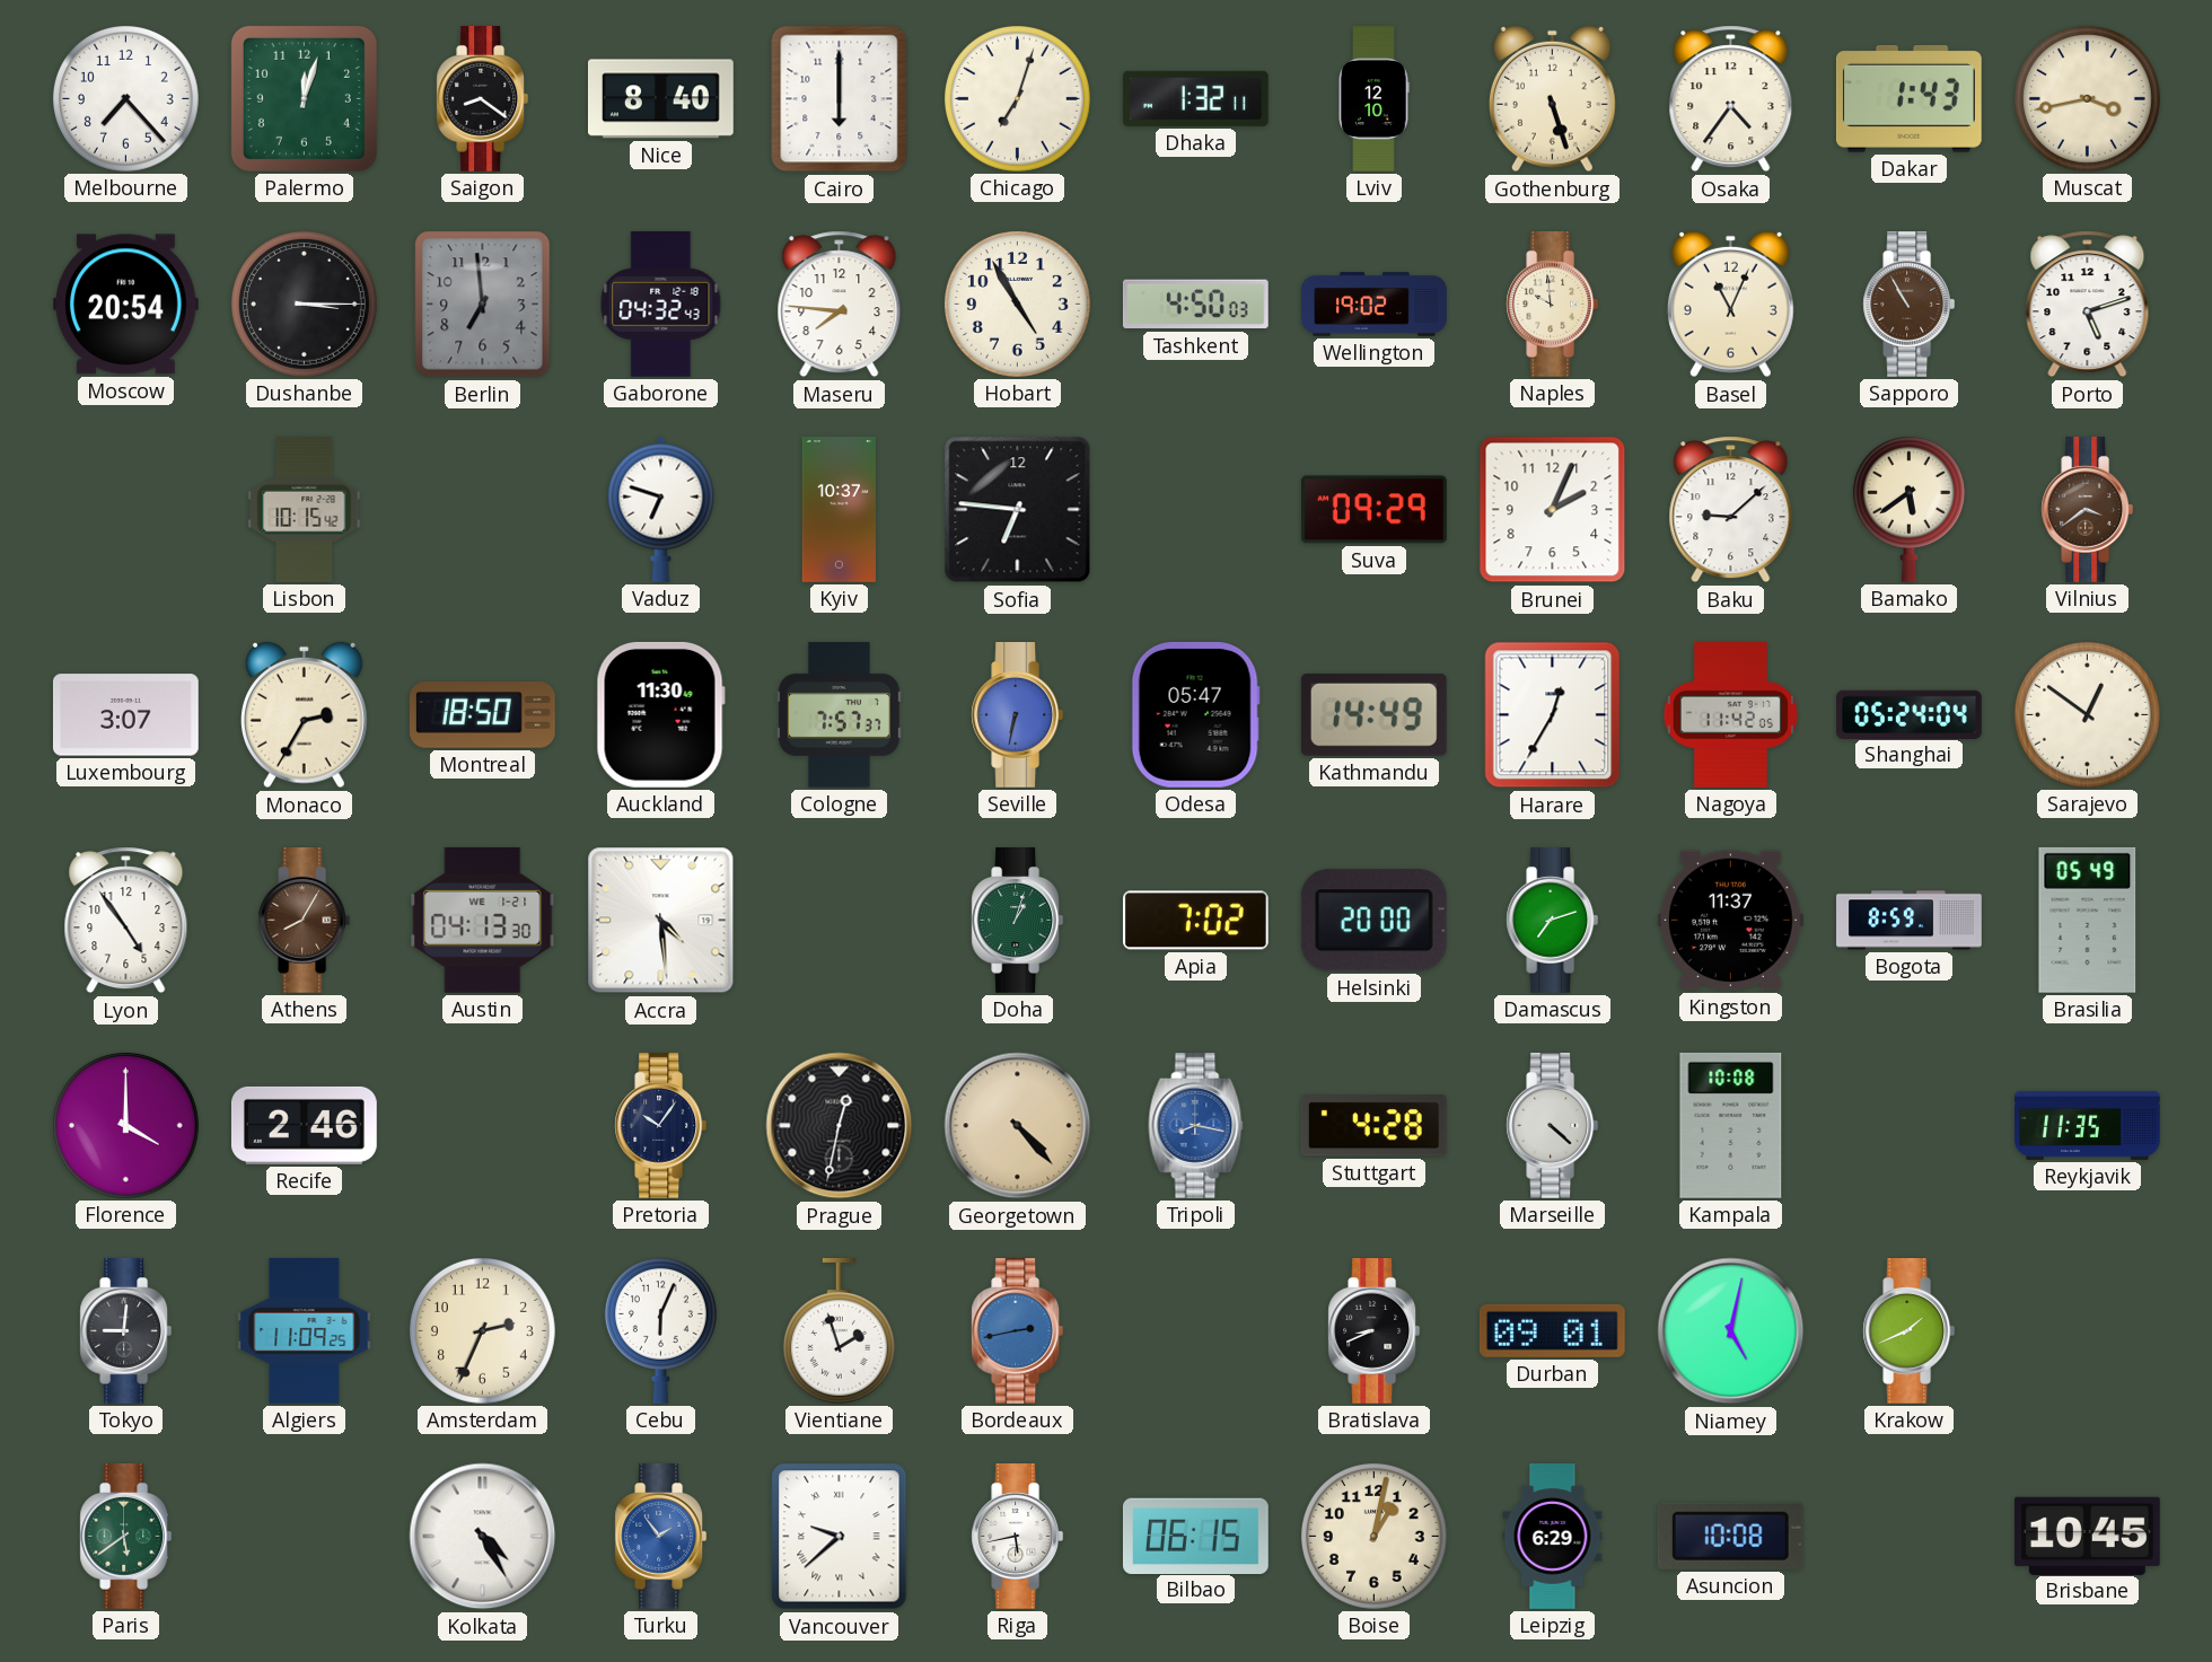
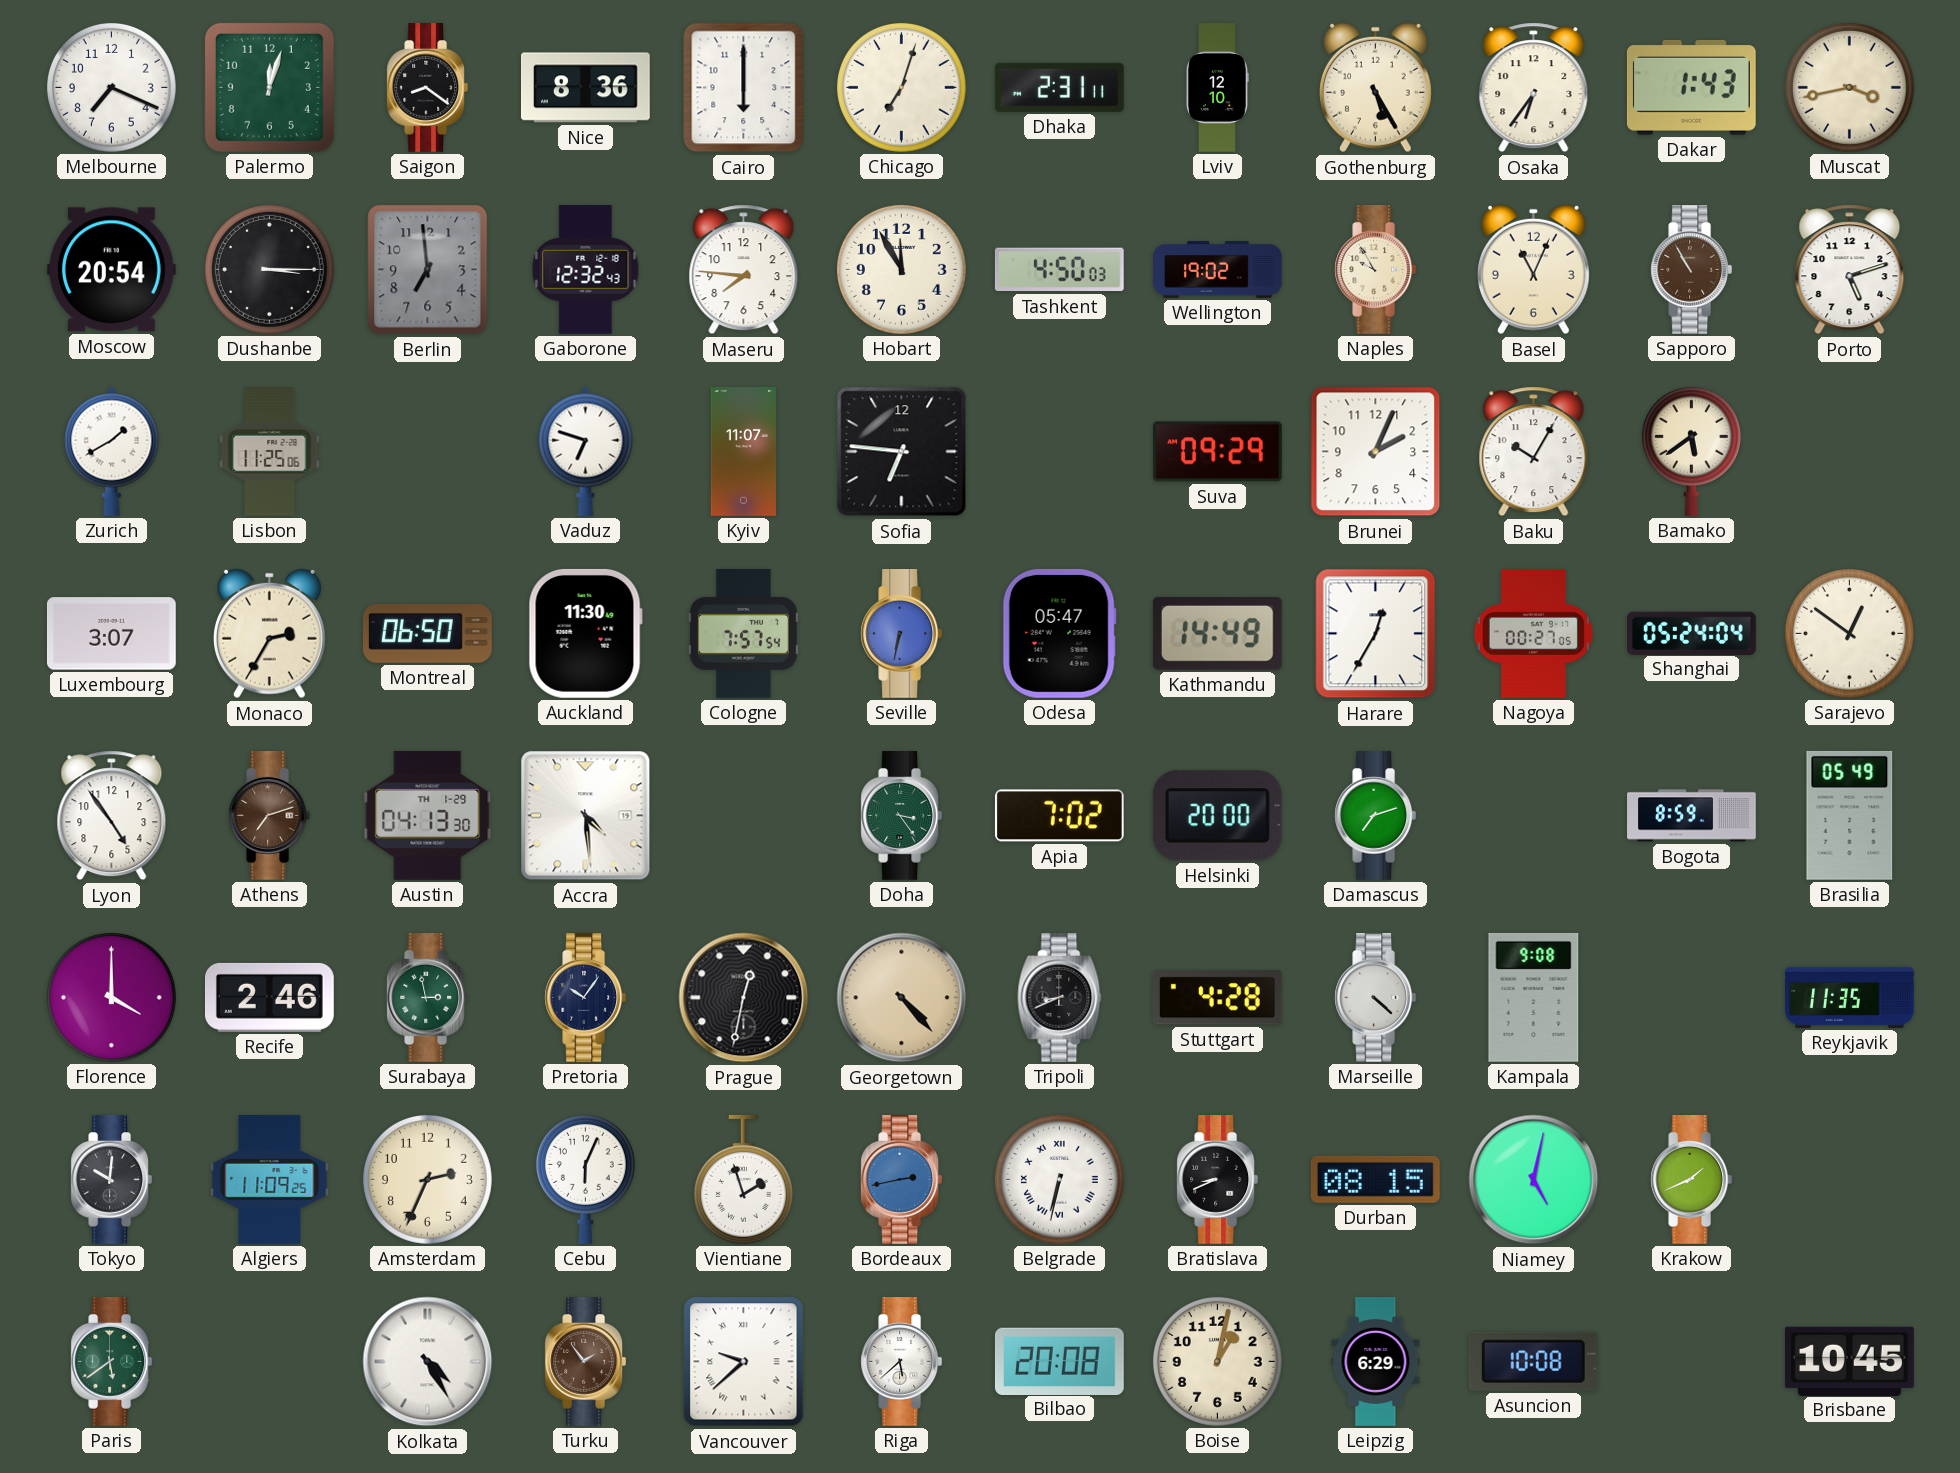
Melbourne: 7:23 -> 7:19 (111, 87)
Nice: 8:40 -> 8:36 (586, 88)
Dhaka: 1:32 -> 2:31 (1059, 87)
Gothenburg: 5:27 -> 5:25 (1375, 88)
Osaka: 4:36 -> 6:36 (1534, 88)
Gaborone: 04:32 -> 12:32 (586, 269)
Hobart: 4:55 -> 11:55 (901, 269)
Naples: 9:59 -> 9:55 (1376, 270)
Zurich: none -> 1:40 (112, 451)
Lisbon: 10:15 -> 11:25 (270, 452)
Kyiv: 10:37 -> 11:07 (743, 452)
Baku: 9:08 -> 10:05 (1534, 452)
Vilnius: 3:39 -> none (2088, 510)
Montreal: 18:50 -> 06:50 (427, 634)
Cologne: 7:57:37 -> 7:57:54 (743, 633)
Nagoya: 11:42 -> 00:27 (1533, 634)
Athens: 8:05 -> 7:12 (270, 816)
Austin date: WE 1-21 -> TH 1-29 (428, 815)
Doha: 1:03 -> 3:24 (902, 816)
Kingston: 11:37 -> none (1730, 921)
Surabaya: none -> 2:58 (428, 998)
Tripoli: 8:17 -> 8:41 (1060, 998)
Tripoli dial: blue -> black (1060, 998)
Kampala: 10:08 -> 9:08 (1534, 997)
Tokyo: 9:01 -> 10:01 (112, 1180)
Belgrade: none -> 6:32 (1059, 1179)
Durban: 09:01 -> 08:15 (1375, 1179)
Turku dial: blue -> brown (586, 1362)
Riga: 5:43 -> 5:38 (902, 1362)
Bilbao: 06:15 -> 20:08 (1059, 1361)
